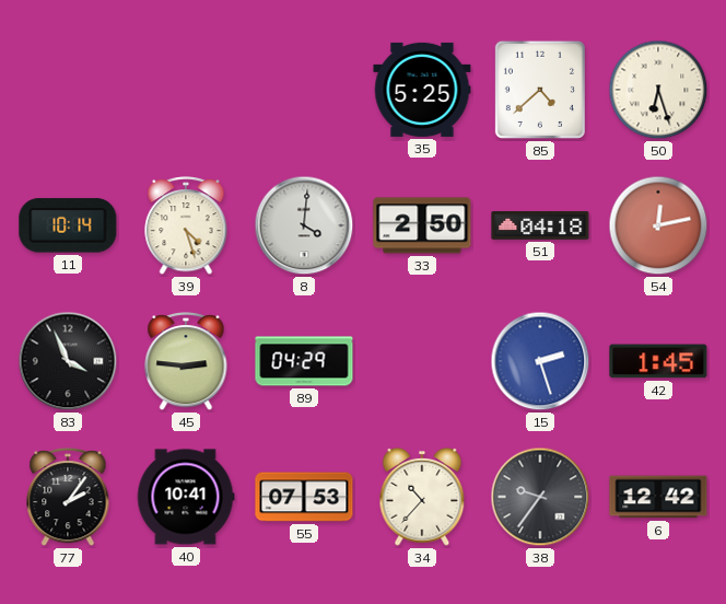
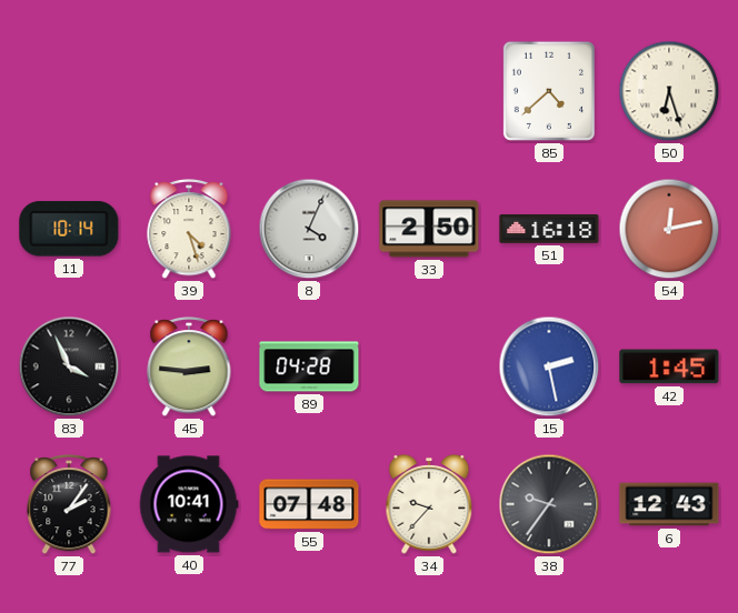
35: 5:25 -> none (422, 90)
8: 4:01 -> 4:04 (309, 229)
51: 04:18 -> 16:18 (549, 230)
89: 04:29 -> 04:28 (309, 366)
15: 2:27 -> 2:28 (549, 366)
55: 07:53 -> 07:48 (309, 504)
34: 10:37 -> 9:37 (429, 505)
6: 12:42 -> 12:43 (669, 504)
